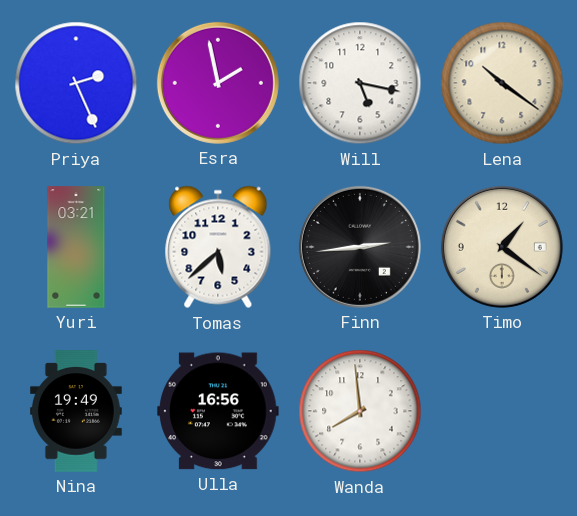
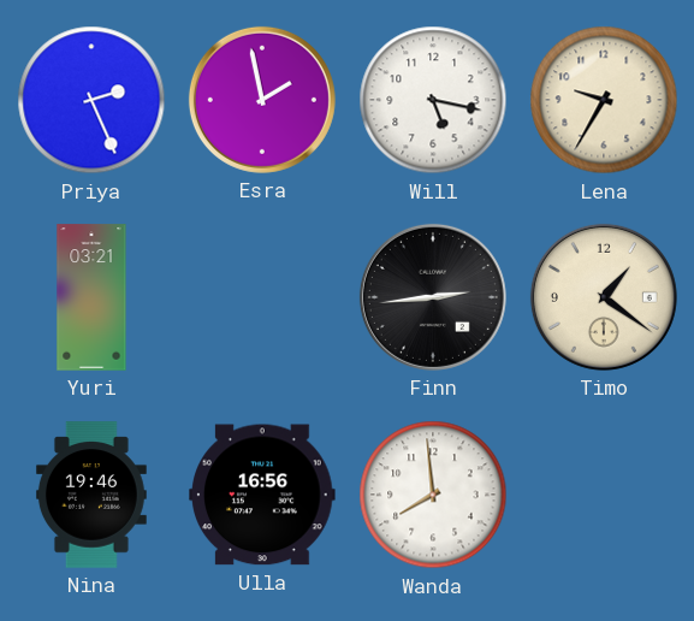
Lena: 10:21 -> 9:35 (604, 100)
Tomas: 5:38 -> none (218, 247)
Nina: 19:49 -> 19:46 (91, 495)
